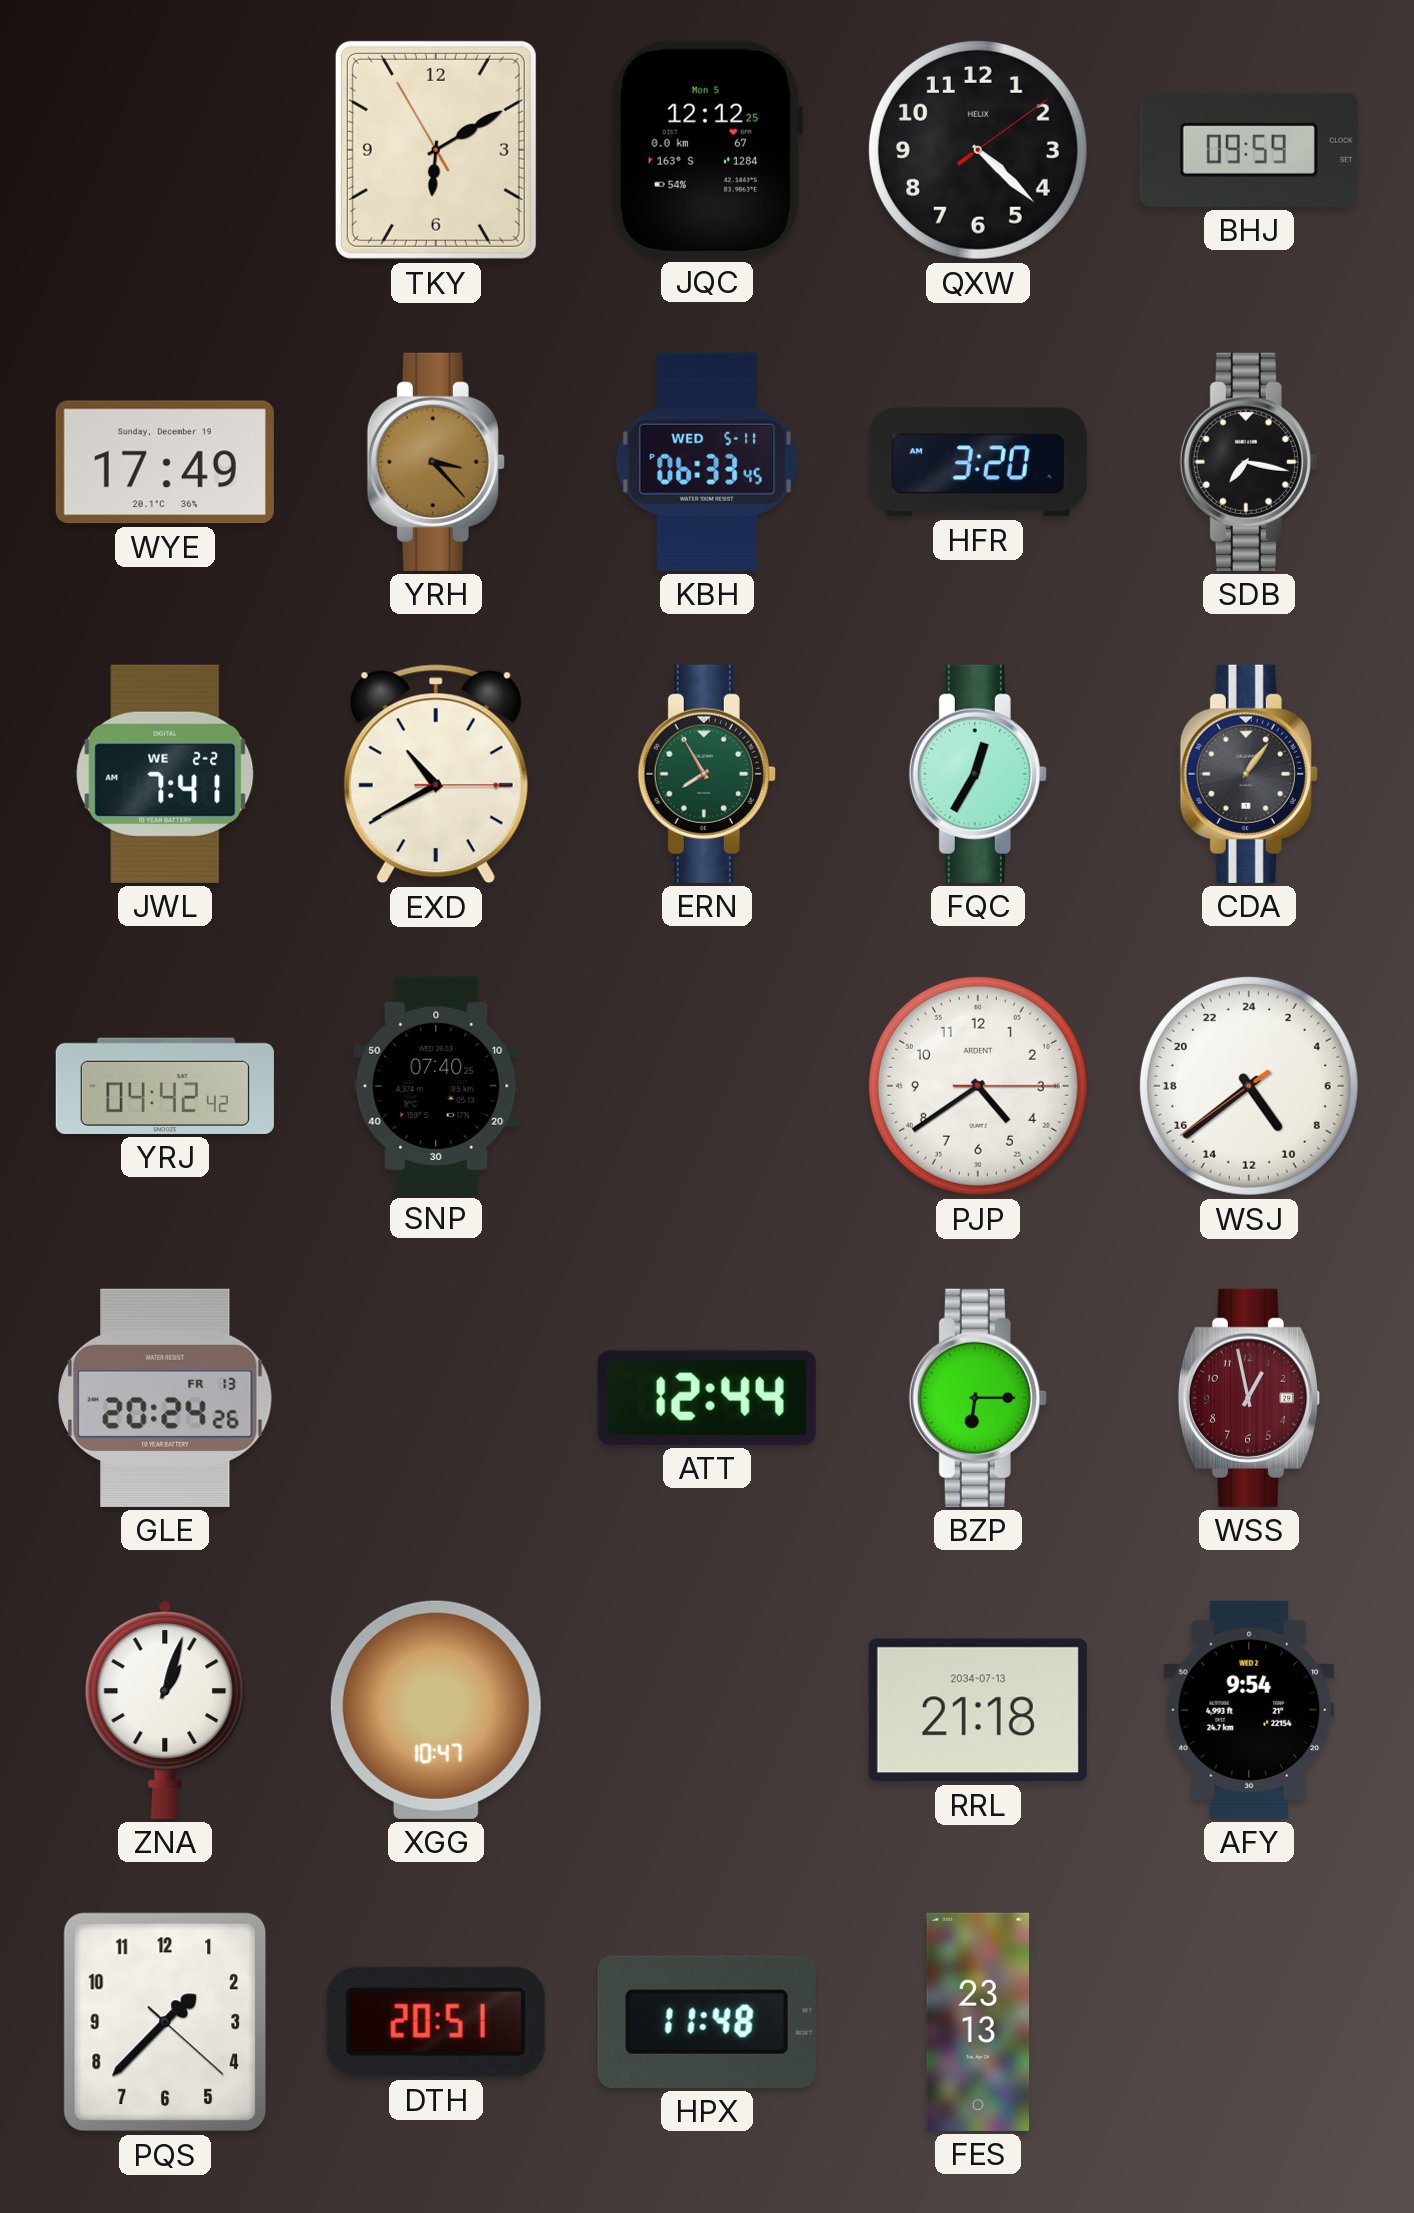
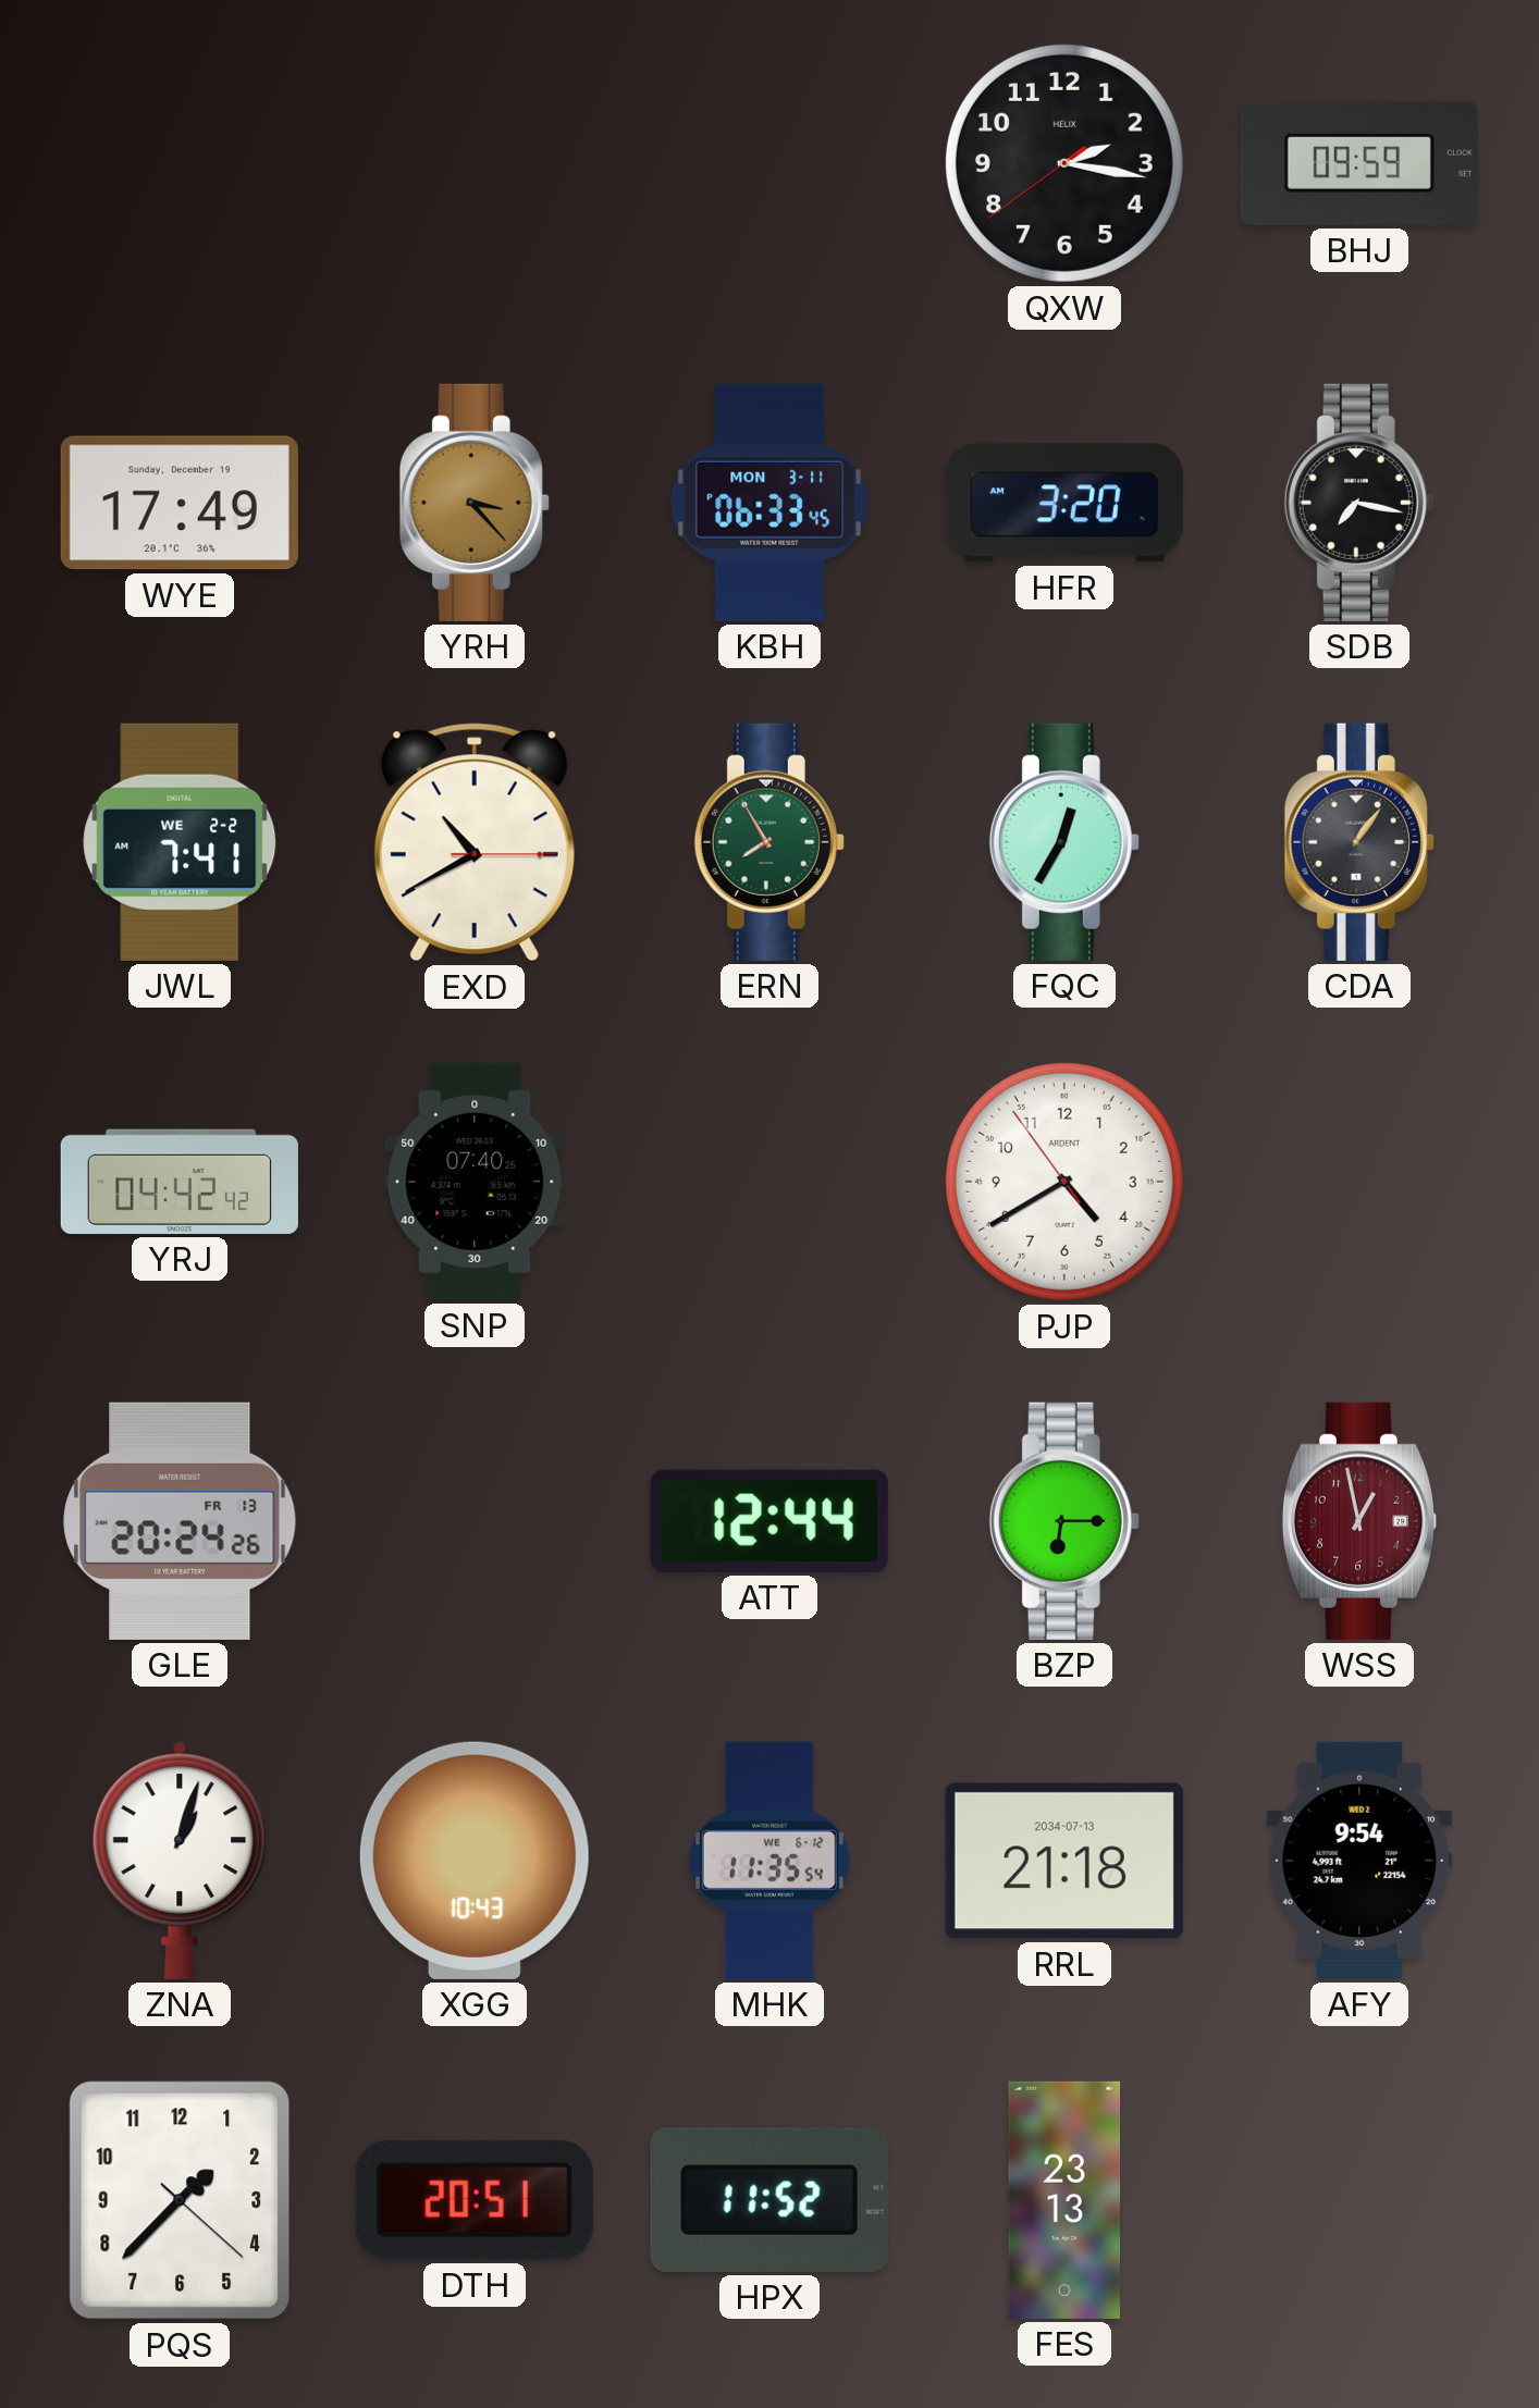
TKY: 6:09 -> none (436, 150)
JQC: 12:12 -> none (706, 150)
QXW: 4:22 -> 2:16 (1064, 163)
KBH date: WED 5-11 -> MON 3-11 (770, 503)
PJP: 4:39:15 -> 4:39:54 (1064, 1182)
WSJ: 9:38 -> none (1249, 1086)
XGG: 10:47 -> 10:43 (475, 1861)
MHK: none -> 11:35 (770, 1861)
HPX: 11:48 -> 11:52 (770, 2200)
